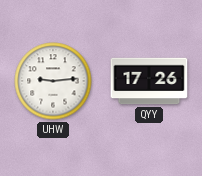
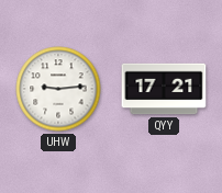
QYY: 17:26 -> 17:21 (164, 89)
